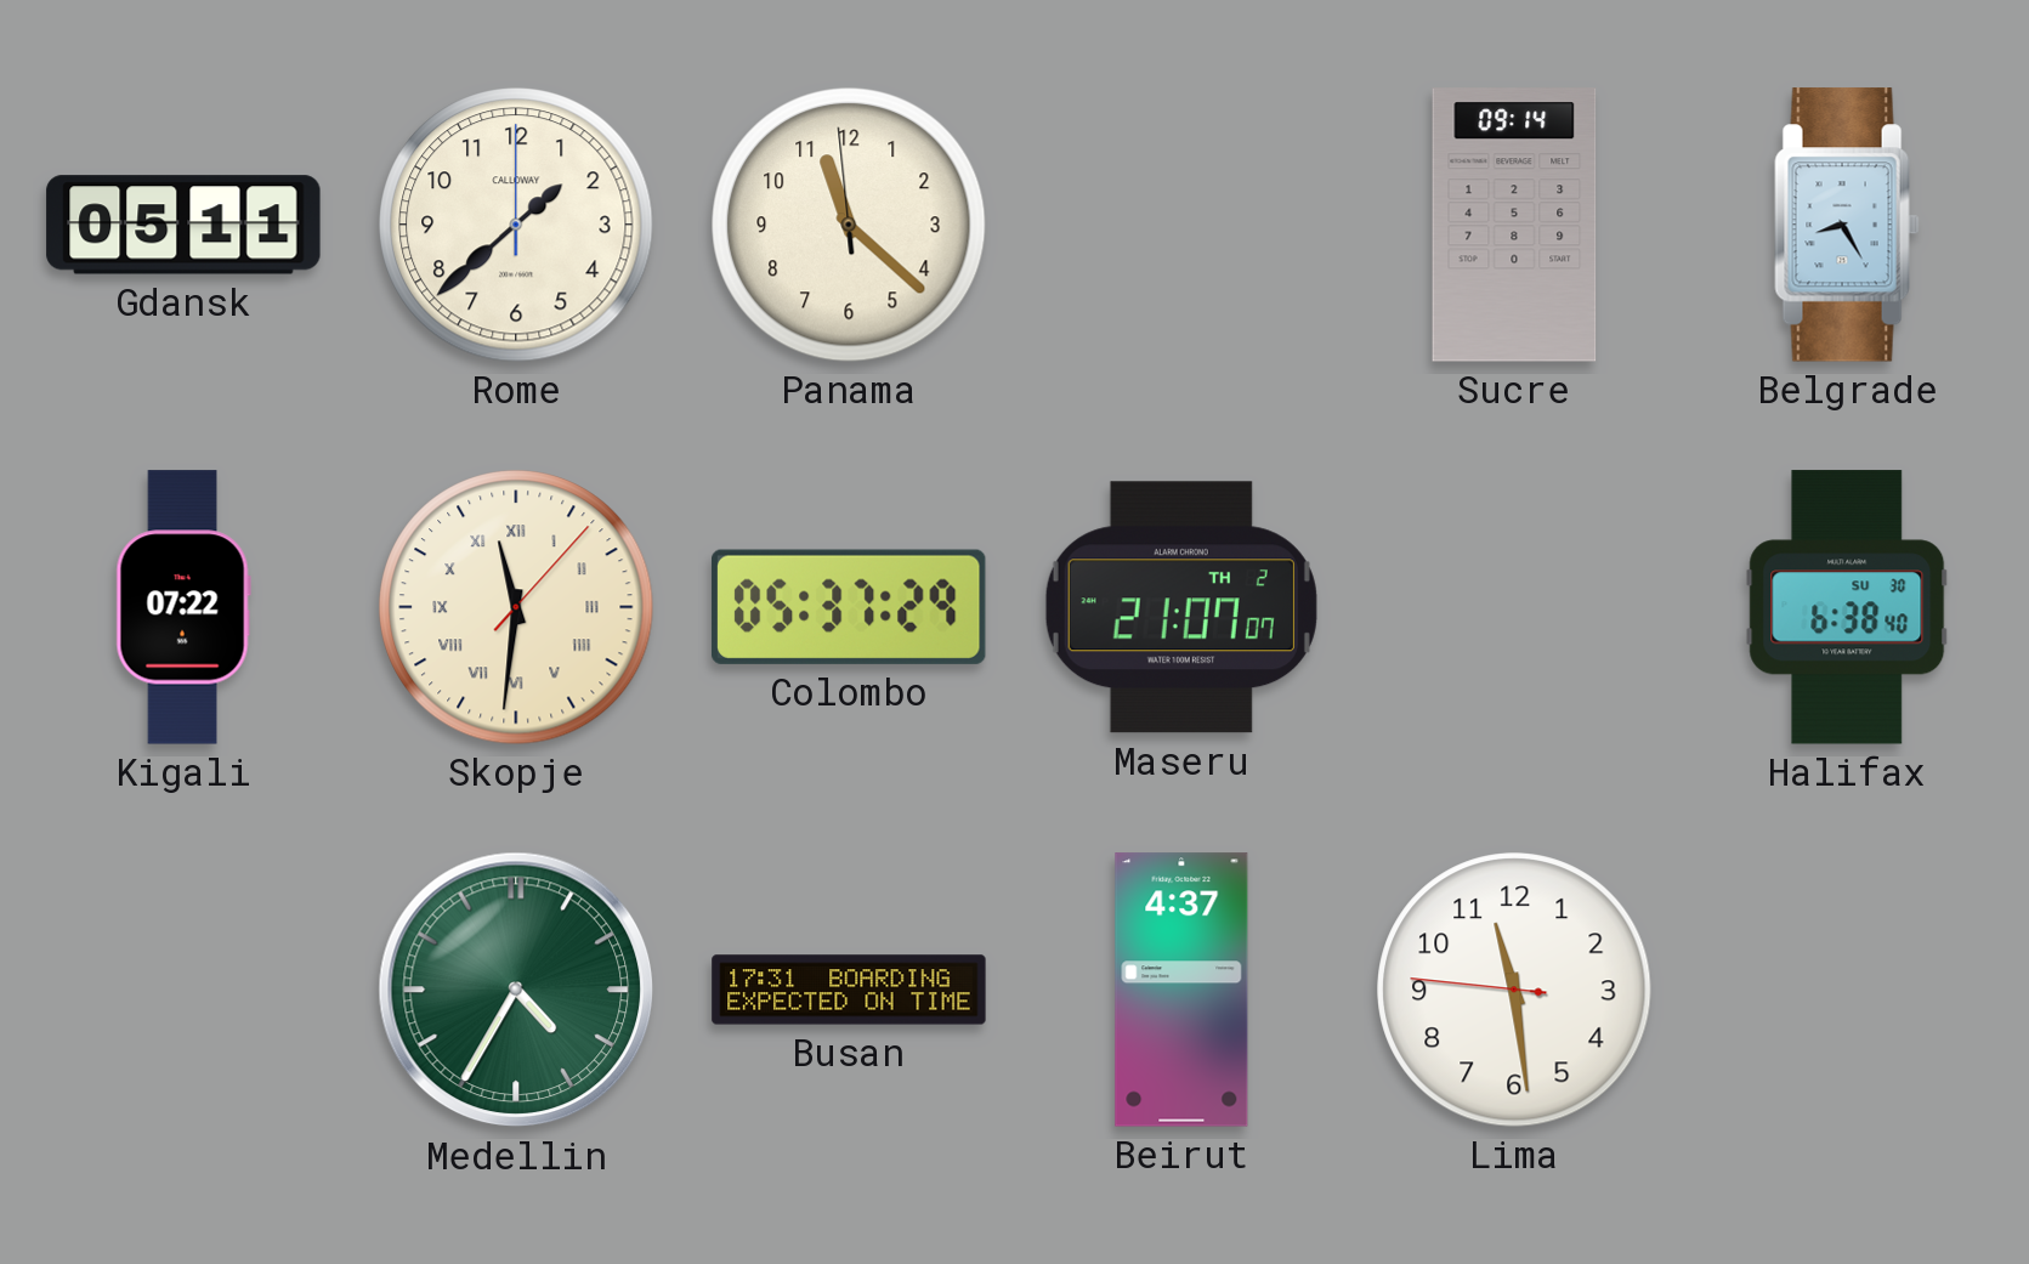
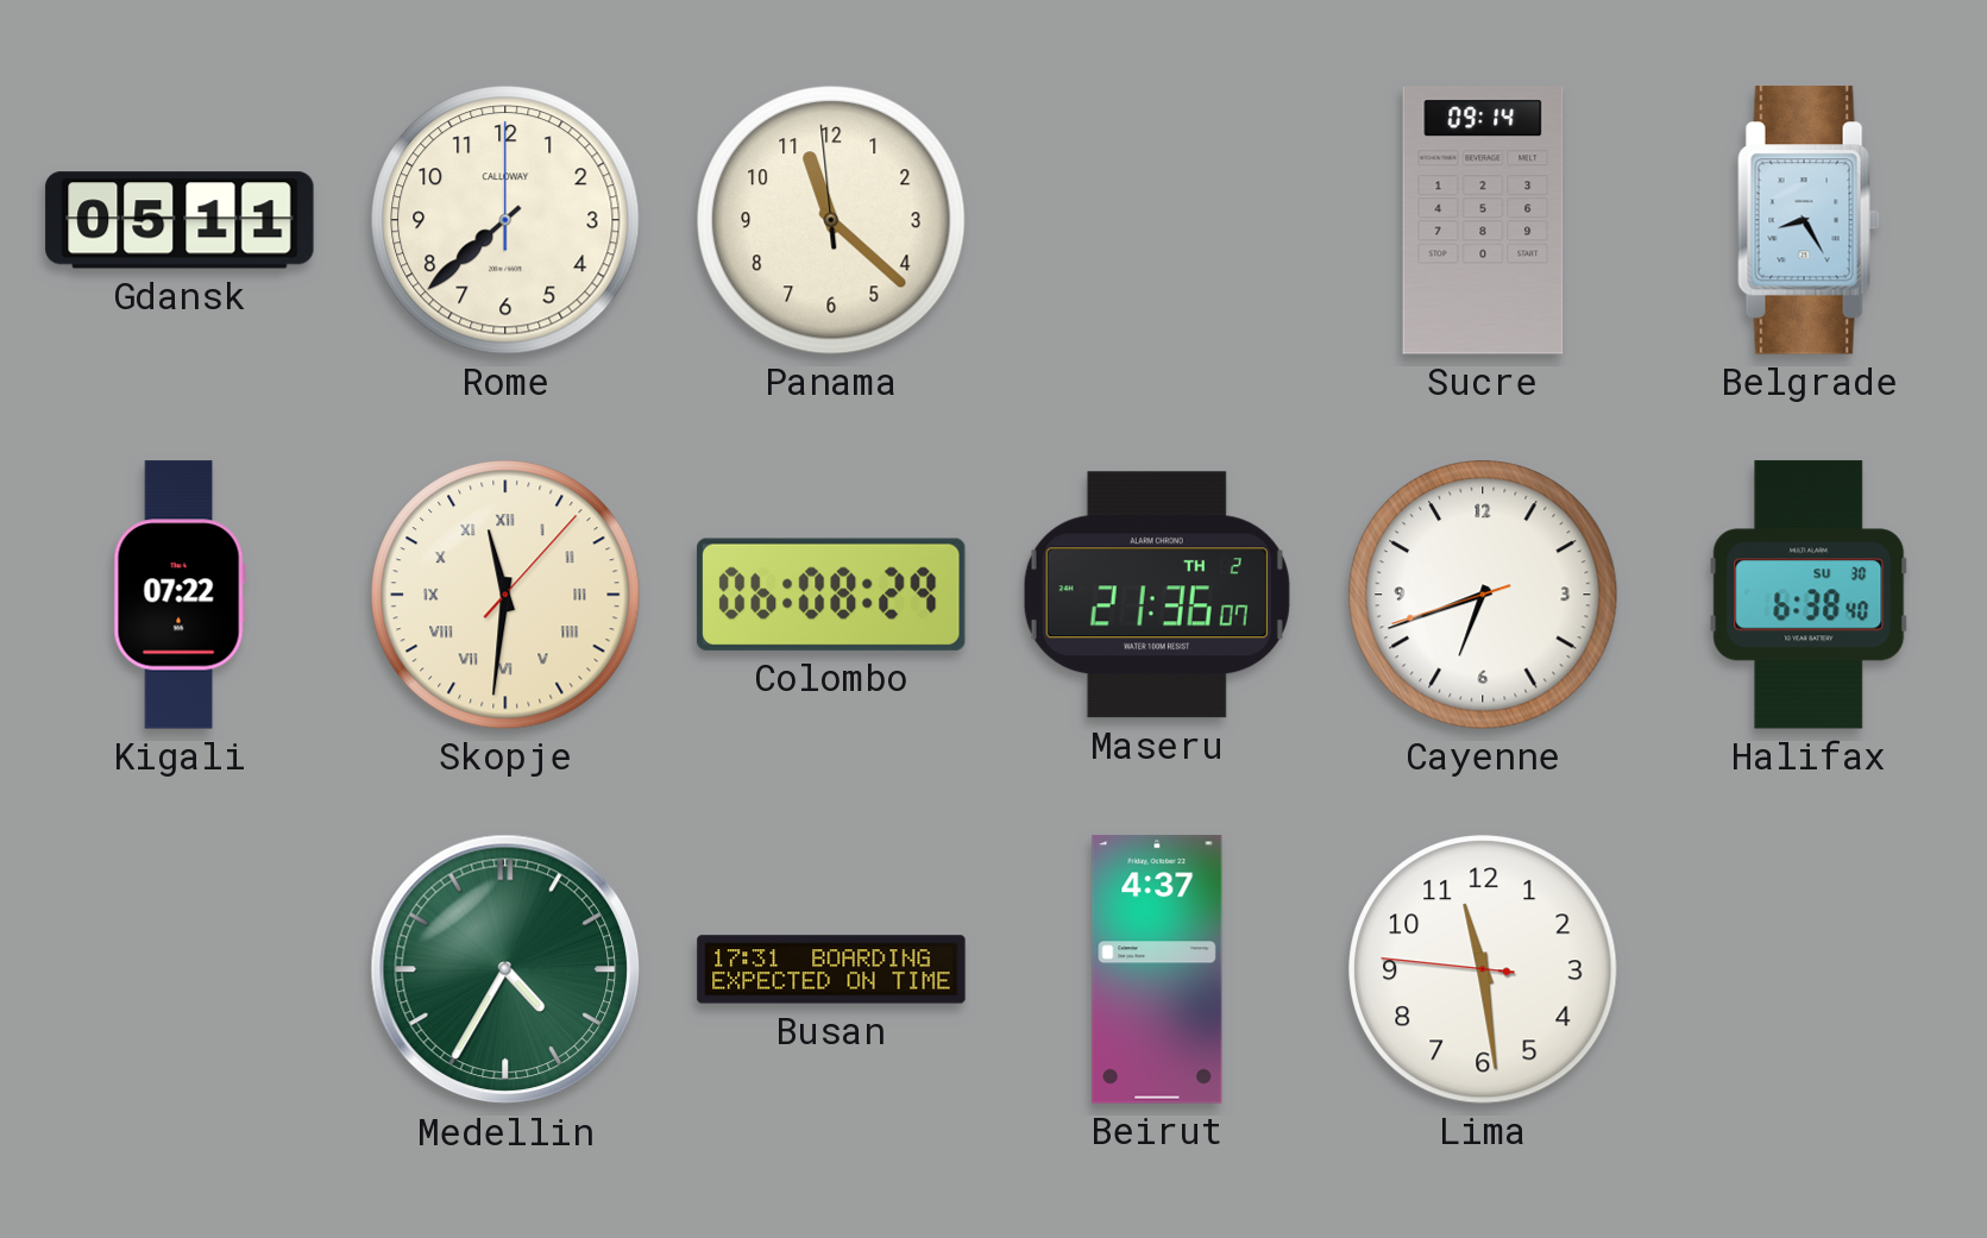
Rome: 1:38 -> 7:38 (505, 220)
Colombo: 05:37 -> 06:08 (831, 595)
Maseru: 21:07 -> 21:36 (1157, 595)
Cayenne: none -> 6:41 (1483, 595)
